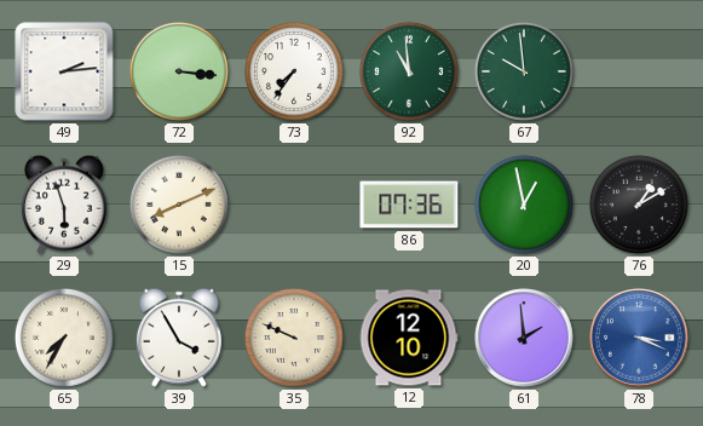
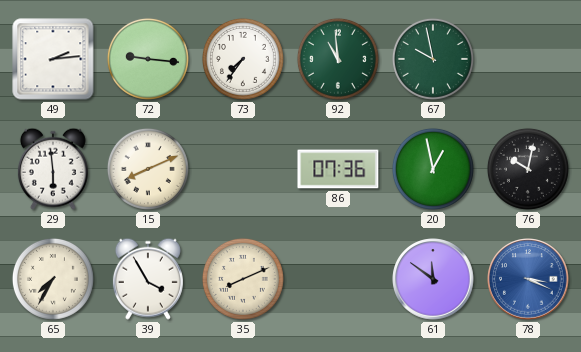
72: 3:16 -> 9:16 (148, 59)
67: 9:59 -> 9:58 (433, 59)
29: 5:57 -> 5:59 (53, 169)
76: 1:10 -> 10:02 (528, 169)
35: 9:49 -> 8:11 (243, 279)
12: 12:10 -> none (409, 338)
61: 1:59 -> 11:51 (433, 279)
